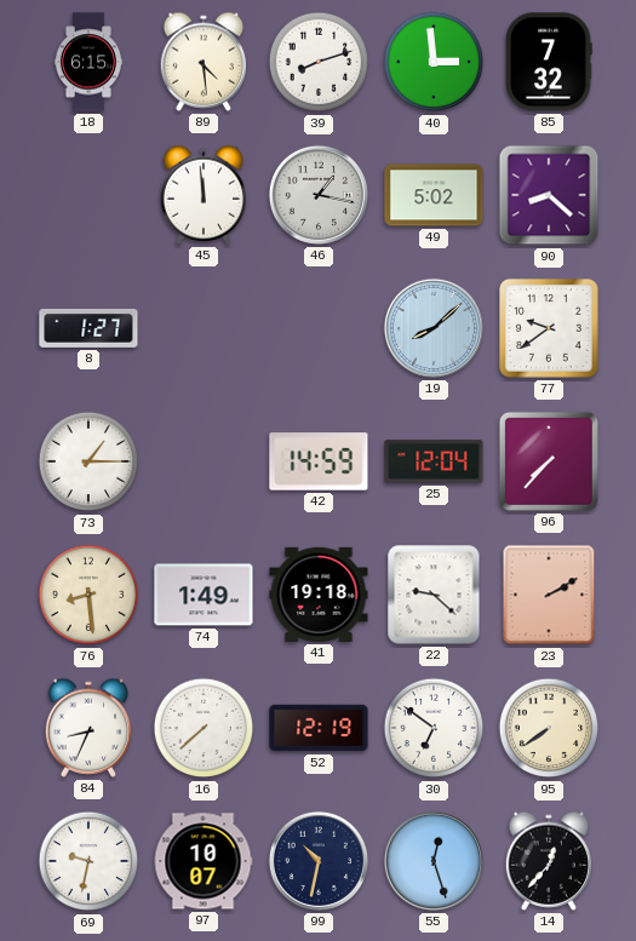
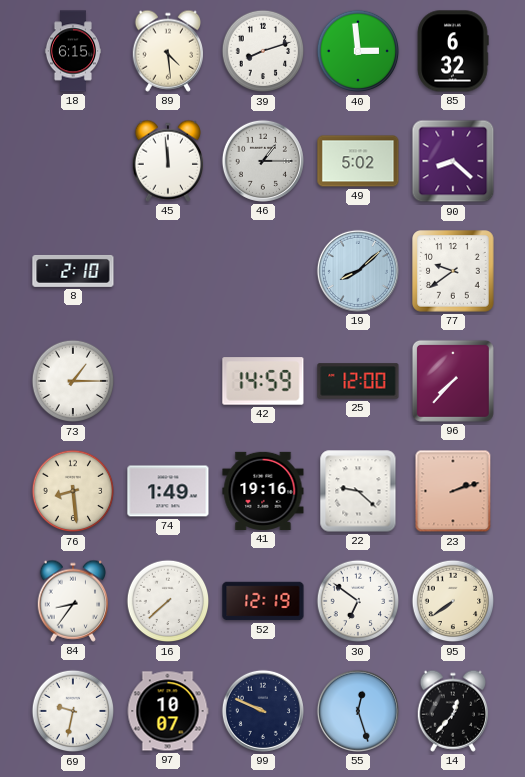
85: 7:32 -> 6:32 (453, 51)
46: 1:17 -> 1:15 (263, 161)
8: 1:27 -> 2:10 (73, 271)
25: 12:04 -> 12:00 (358, 381)
41: 19:18 -> 19:16 (263, 491)
23: 2:10 -> 2:12 (453, 491)
84: 8:34 -> 8:36 (72, 601)
99: 10:32 -> 9:49 (263, 711)
